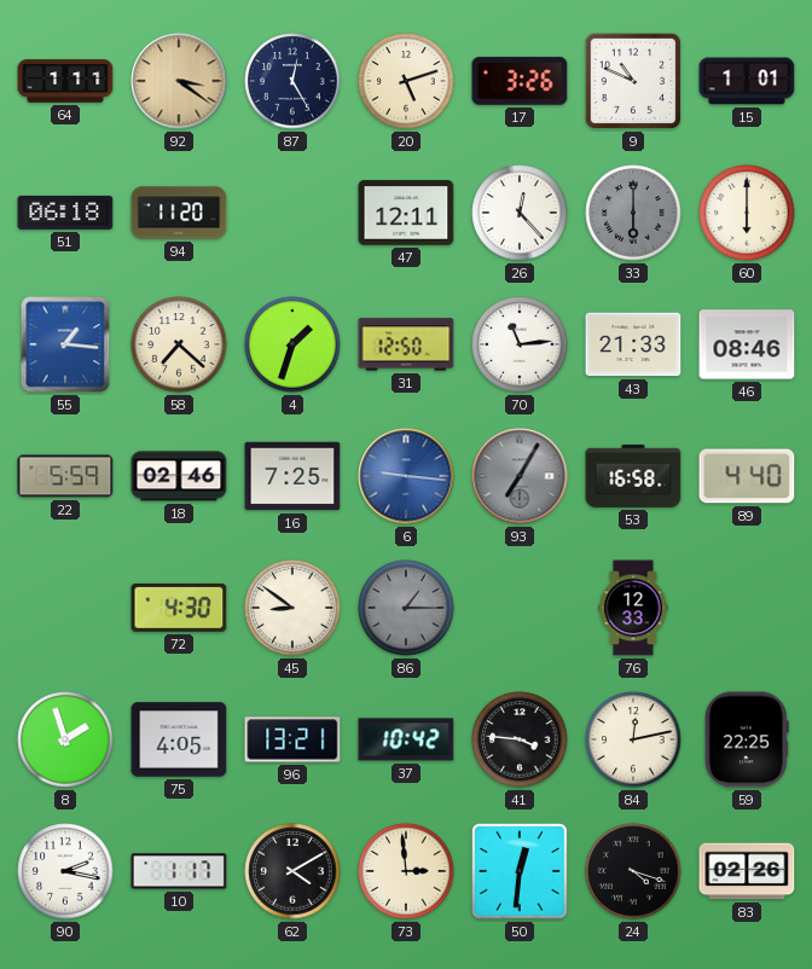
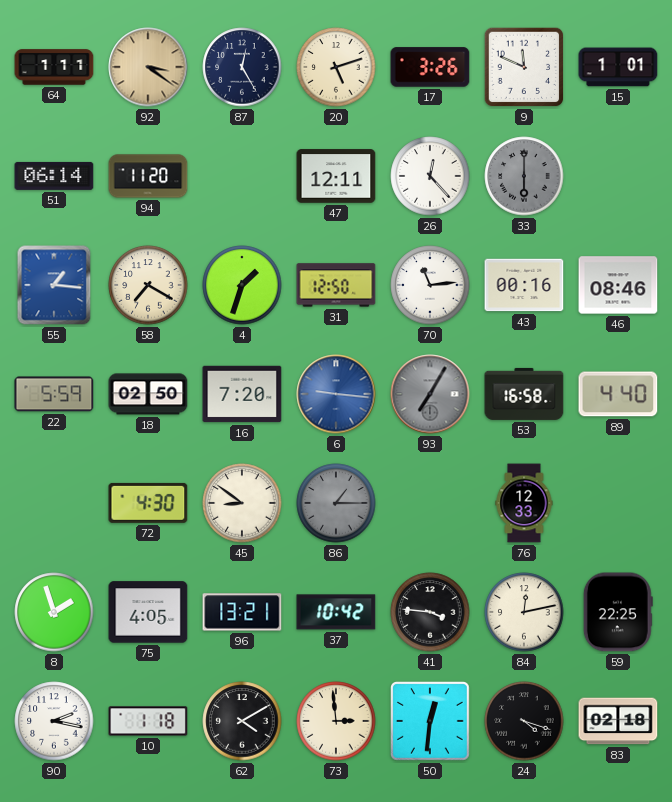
9: 10:49 -> 11:49 (524, 67)
51: 06:18 -> 06:14 (54, 176)
60: 6:00 -> none (747, 213)
58: 7:22 -> 7:20 (148, 285)
43: 21:33 -> 00:16 (524, 285)
18: 02:46 -> 02:50 (148, 394)
16: 7:25 -> 7:20 (242, 394)
10: 1:17 -> 1:18 (148, 721)
83: 02:26 -> 02:18 (618, 721)
